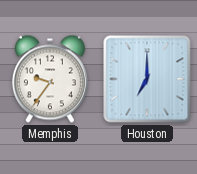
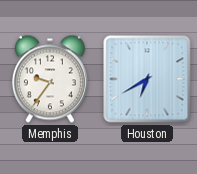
Houston: 7:00 -> 6:40 (147, 79)
